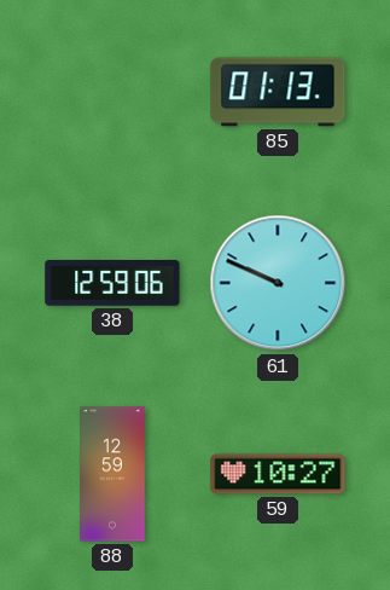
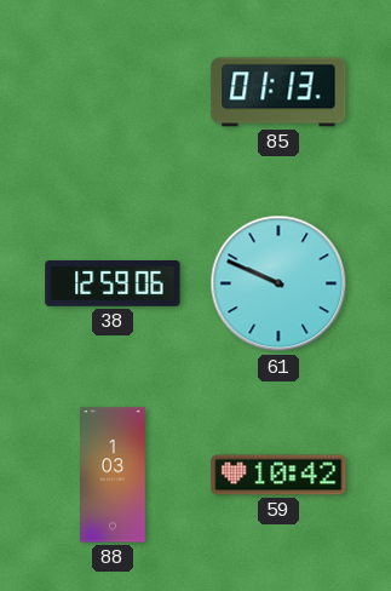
88: 12:59 -> 1:03 (114, 475)
59: 10:27 -> 10:42 (278, 475)
